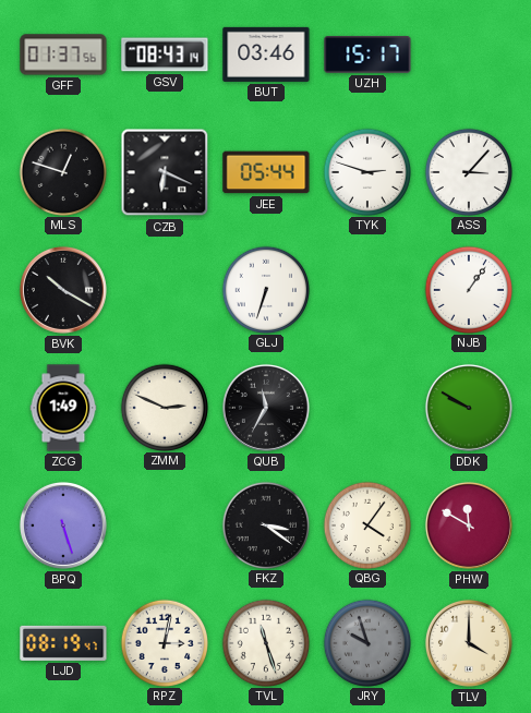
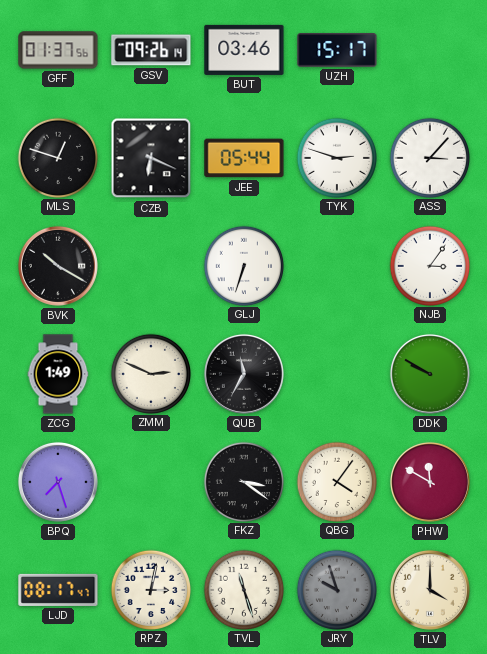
GSV: 08:43 -> 09:26 (151, 50)
NJB: 1:06 -> 3:06 (429, 265)
BPQ: 5:27 -> 7:27 (58, 482)
LJD: 08:19 -> 08:17 (58, 590)
